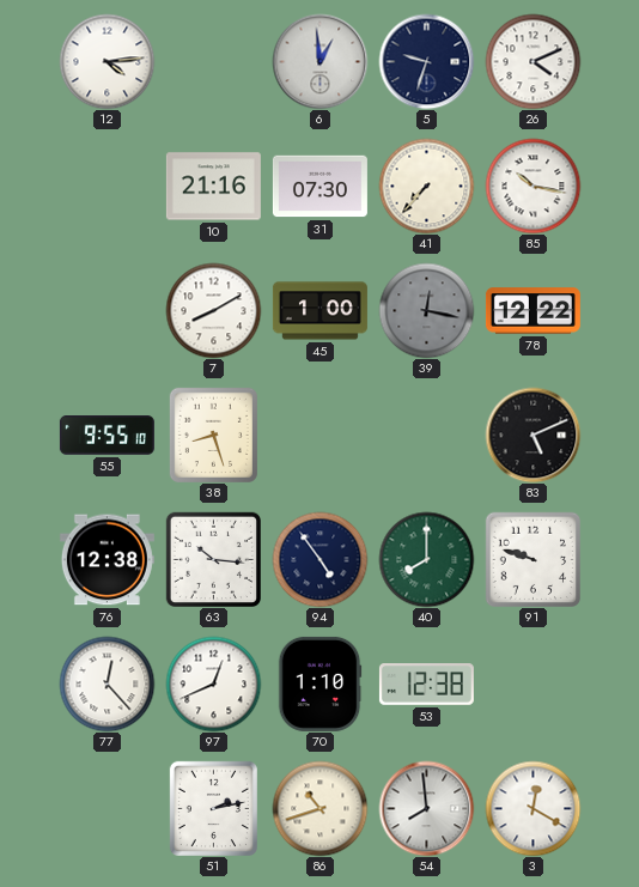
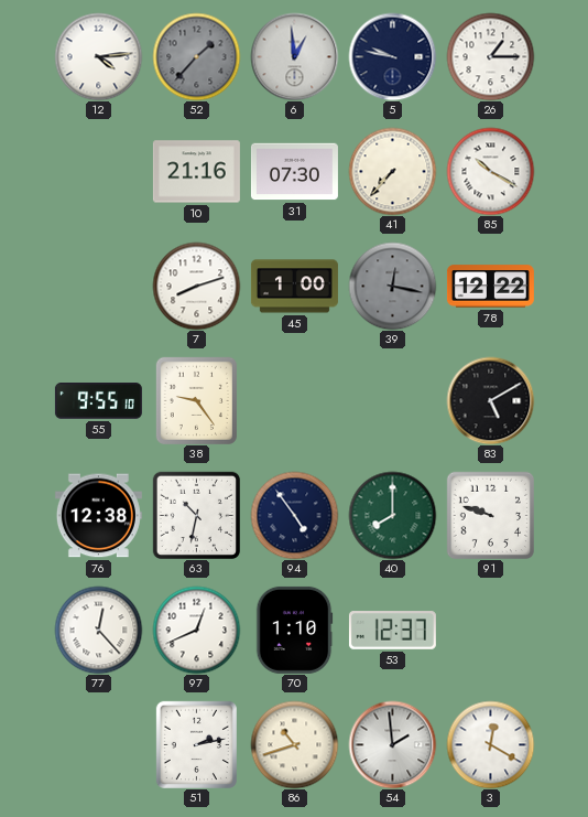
52: none -> 1:37 (196, 56)
5: 9:33 -> 9:47 (392, 56)
26: 4:11 -> 1:15 (490, 56)
85: 10:17 -> 10:20 (490, 171)
7: 8:10 -> 8:12 (196, 286)
38: 8:27 -> 9:24 (196, 400)
83: 5:11 -> 5:10 (490, 400)
63: 10:16 -> 10:32 (196, 515)
53: 12:38 -> 12:37 (392, 631)
54: 7:59 -> 1:59 (392, 744)
